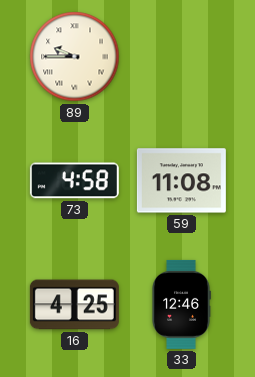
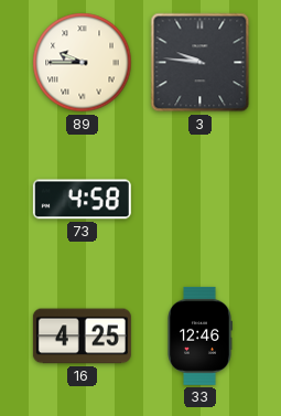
3: none -> 9:46 (201, 63)
59: 11:08 -> none (181, 181)
